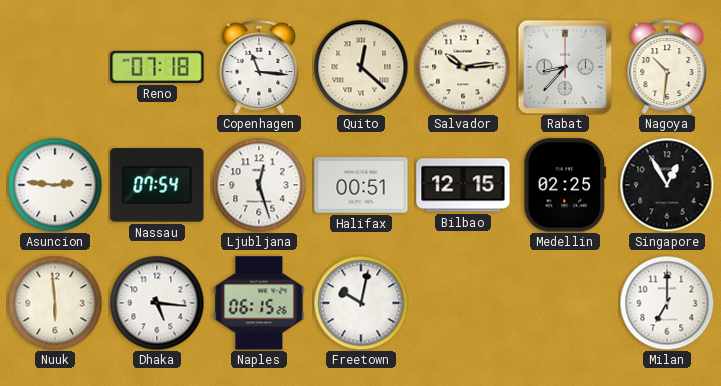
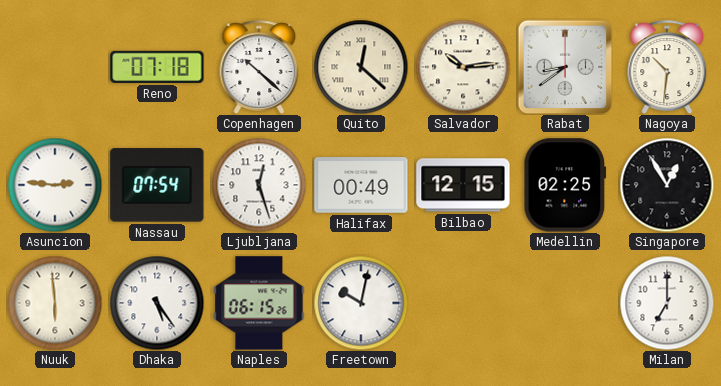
Copenhagen: 11:16 -> 10:22 (259, 67)
Rabat: 8:37 -> 8:39 (565, 67)
Halifax: 00:51 -> 00:49 (361, 185)
Dhaka: 5:16 -> 5:24 (157, 303)
